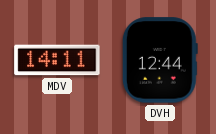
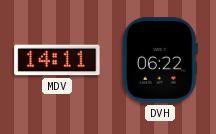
DVH: 12:44 -> 06:22 (160, 60)
